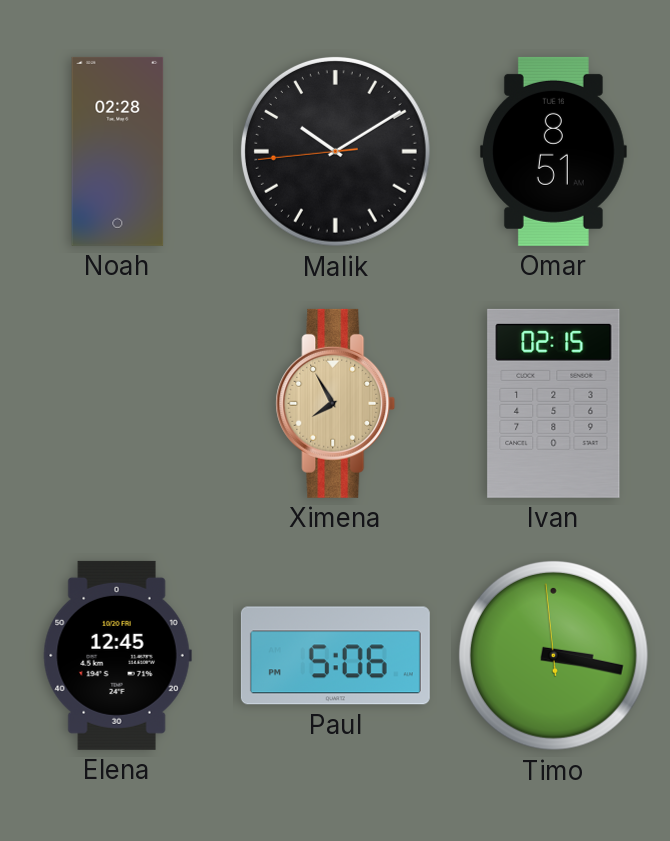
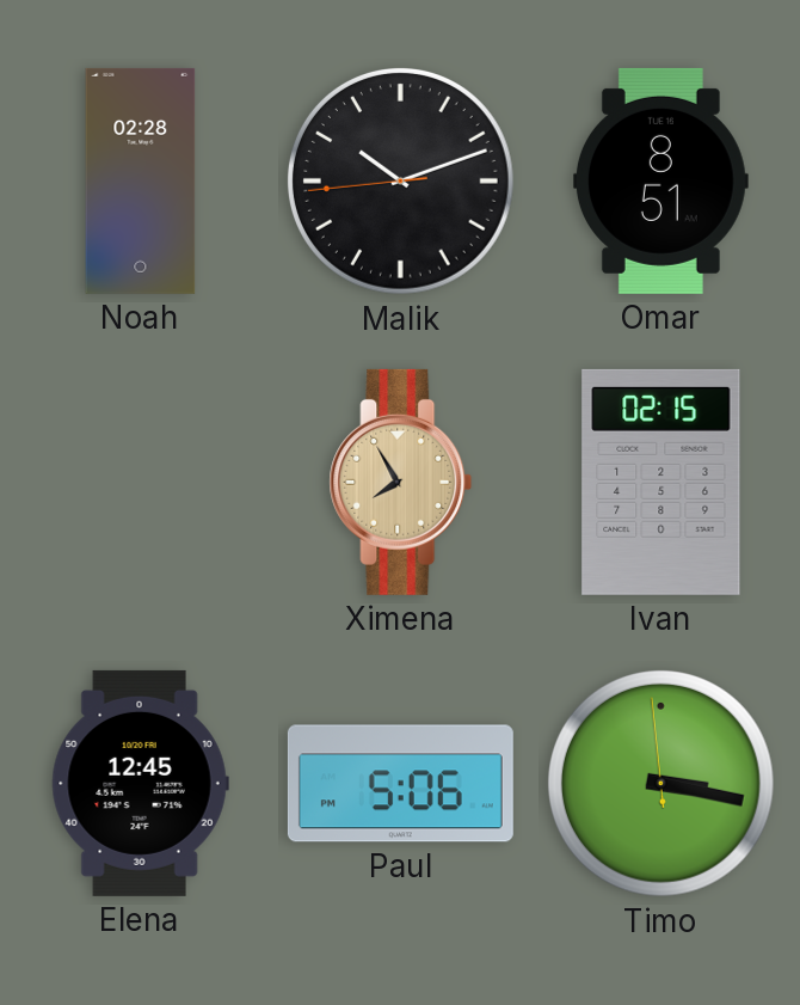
Malik: 10:09 -> 10:11 (400, 182)
